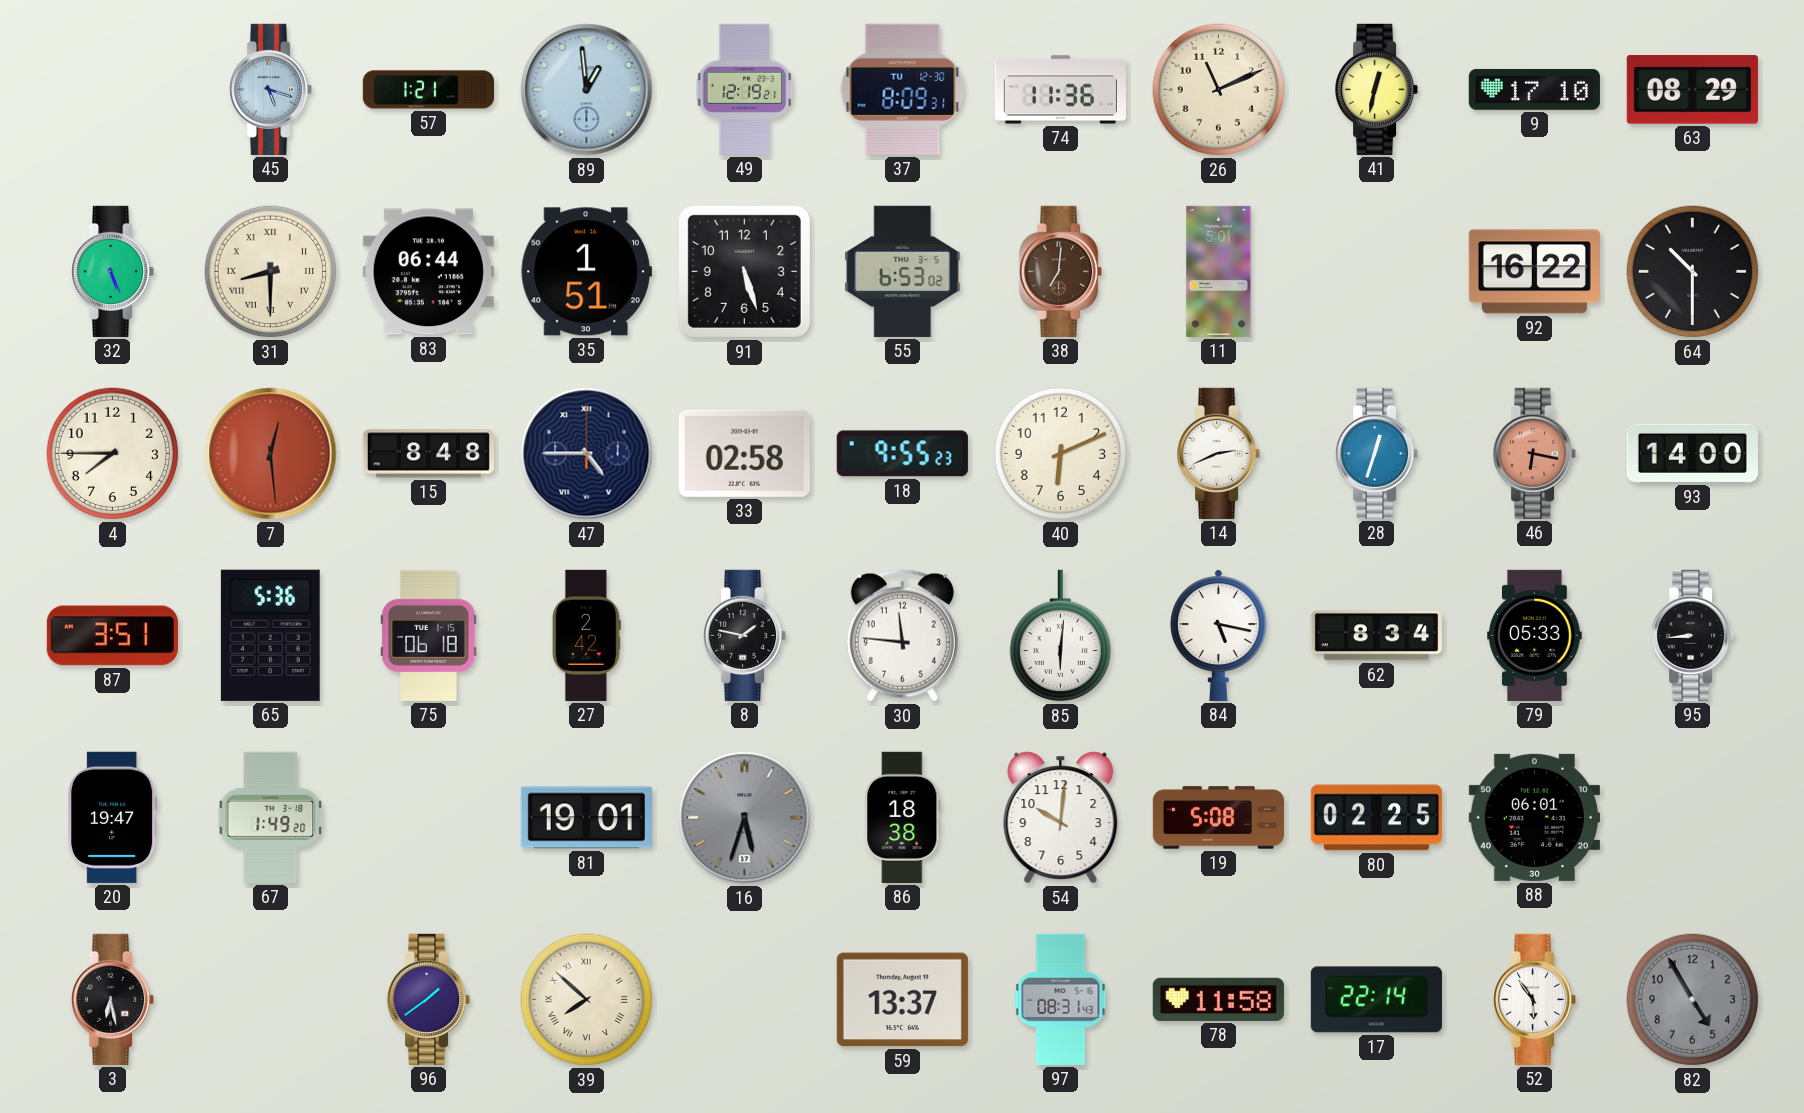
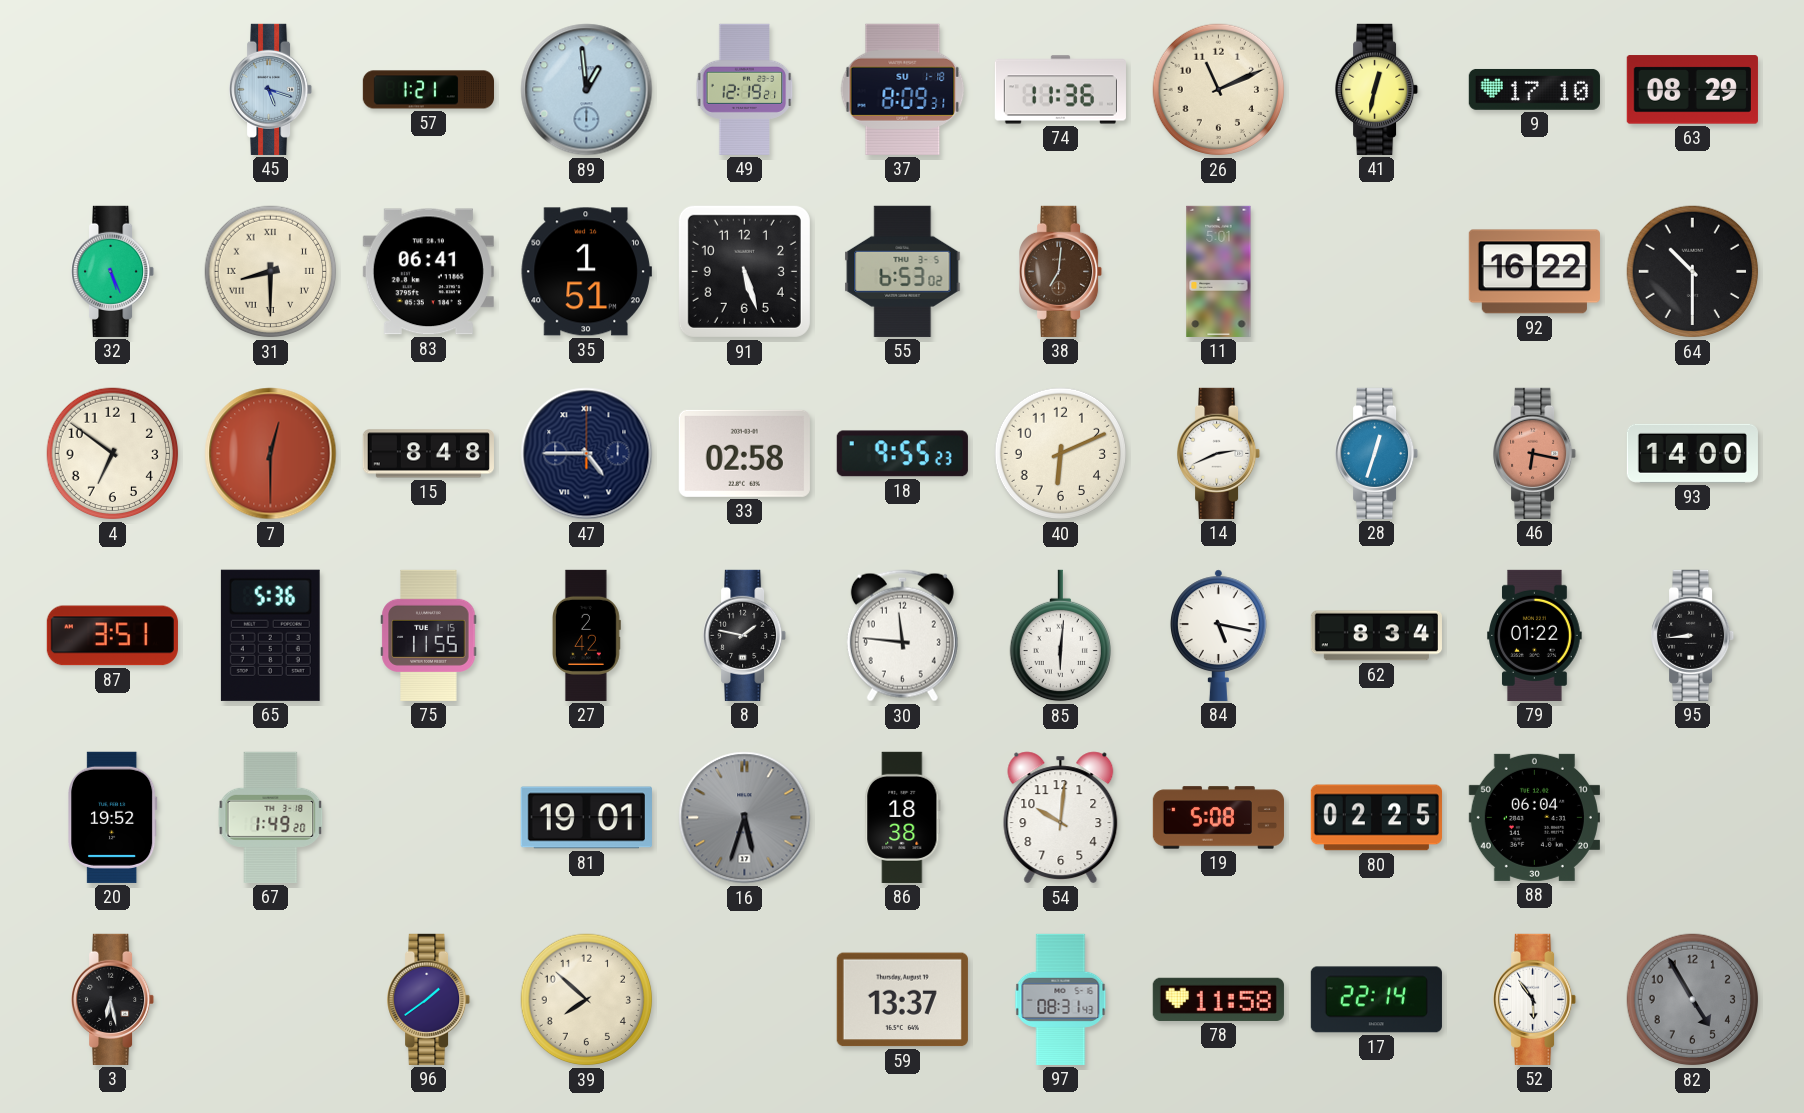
37 date: TU 12-30 -> SU 1-18 (903, 89)
83: 06:44 -> 06:41 (428, 272)
4: 7:45 -> 6:51 (113, 454)
7: 12:29 -> 12:30 (271, 454)
75: 06:18 -> 11:55 (429, 635)
79: 05:33 -> 01:22 (1535, 635)
20: 19:47 -> 19:52 (113, 817)
88: 06:01 -> 06:04 (1534, 817)
39 numerals: Roman -> Arabic (587, 1000)
